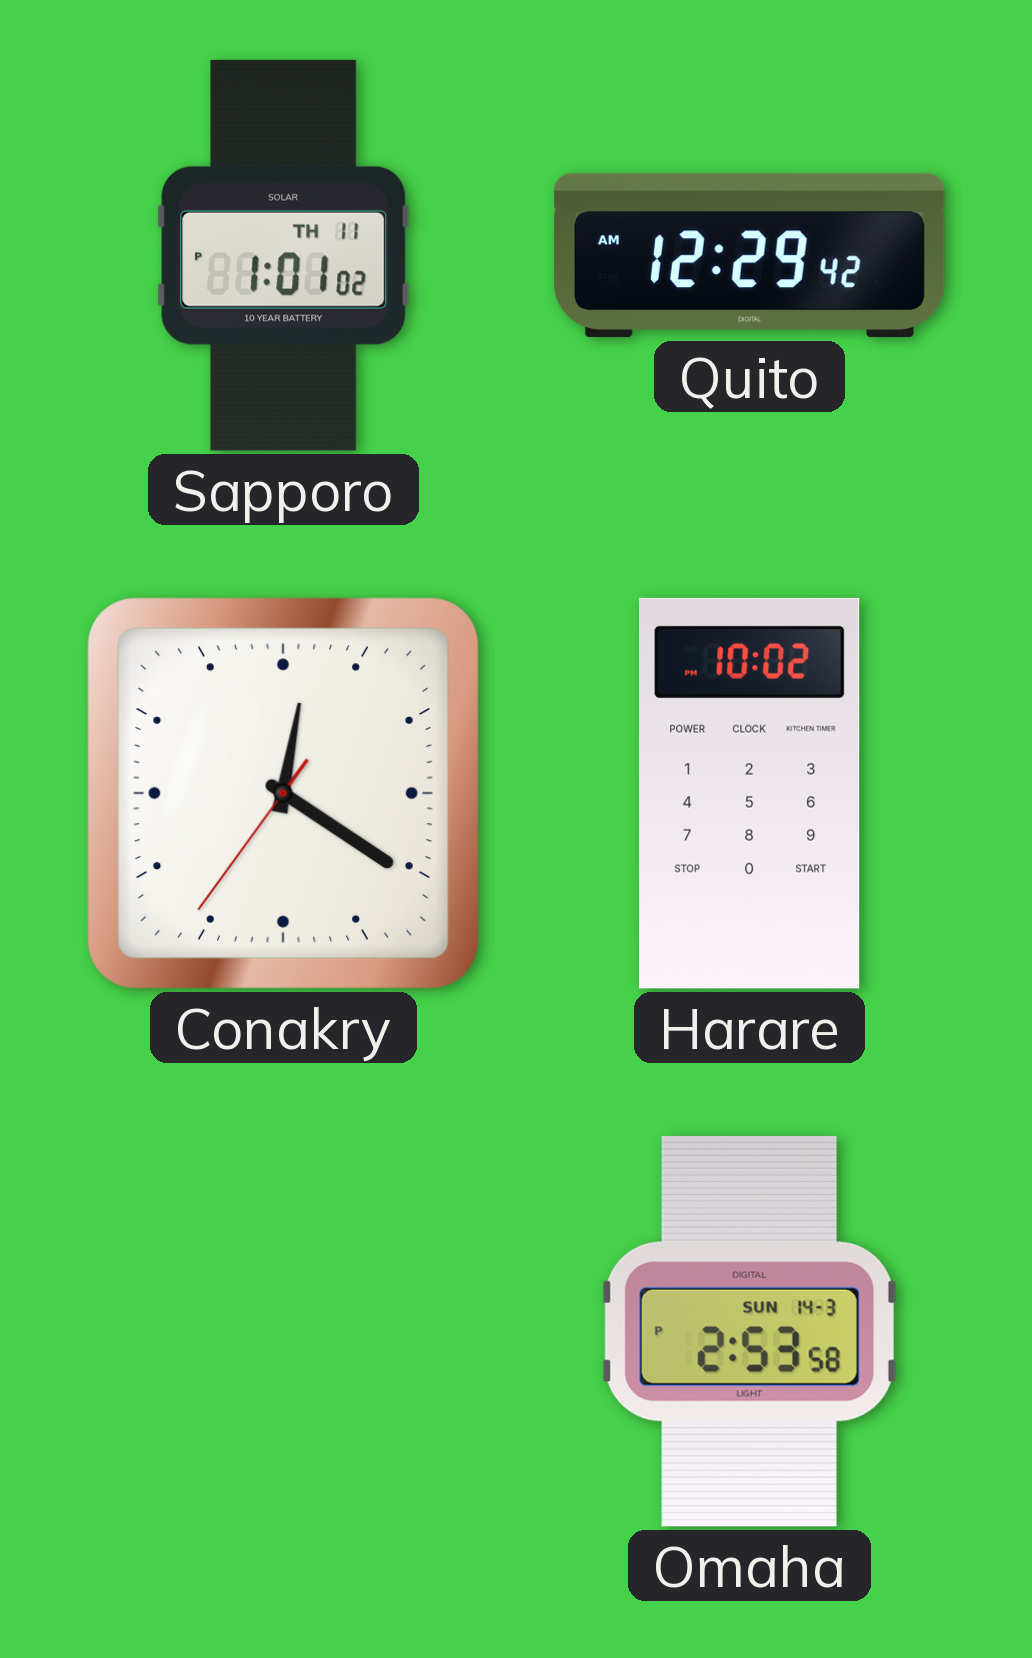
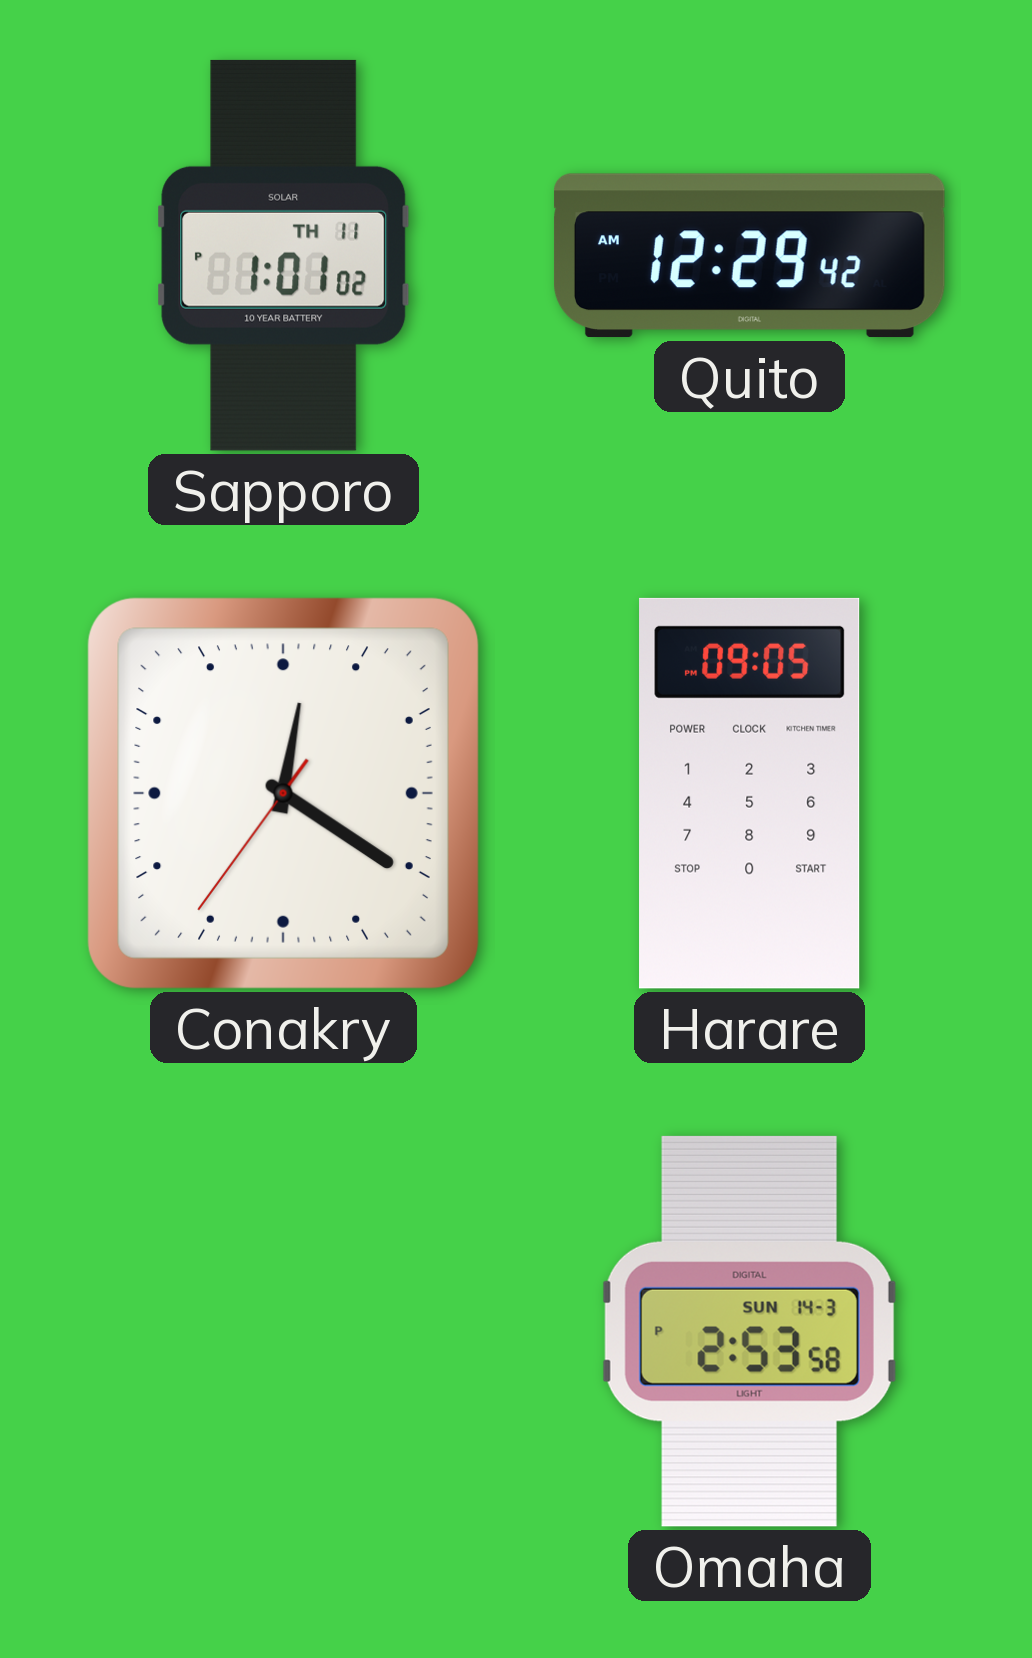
Harare: 10:02 -> 09:05 (750, 793)
